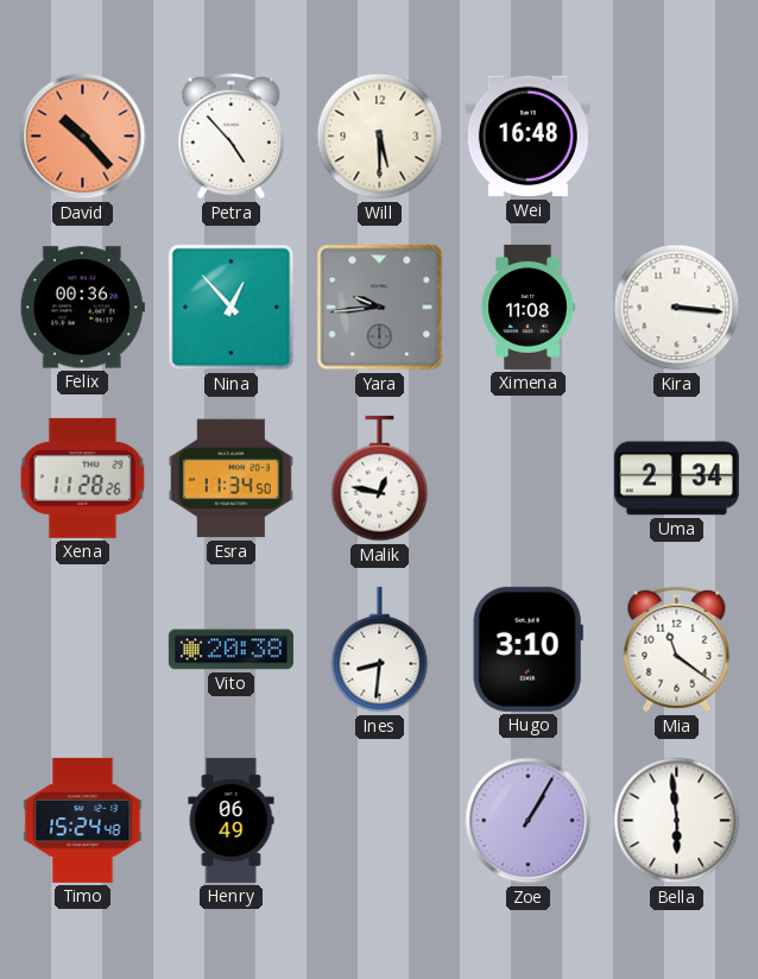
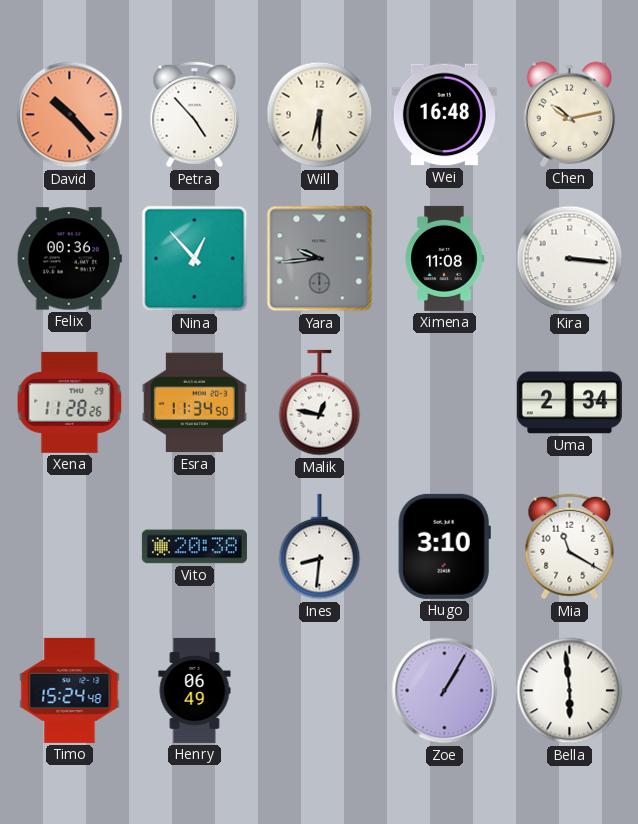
Will: 5:30 -> 6:30 (320, 115)
Chen: none -> 10:13 (570, 114)
Mia: 11:21 -> 11:20 (570, 547)
